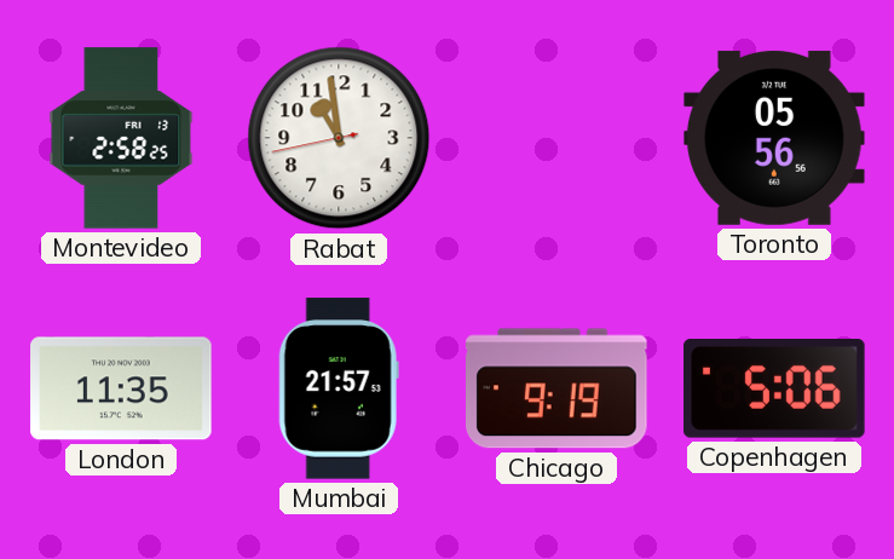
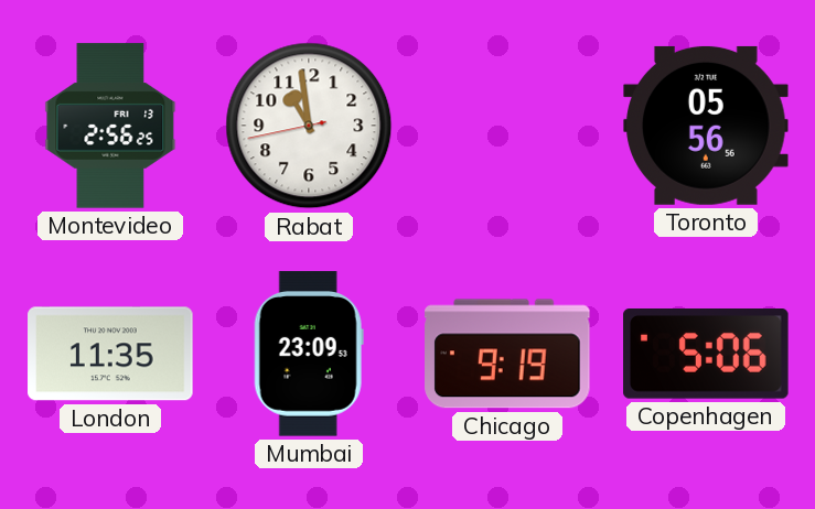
Montevideo: 2:58 -> 2:56 (110, 126)
Mumbai: 21:57 -> 23:09 (309, 354)
